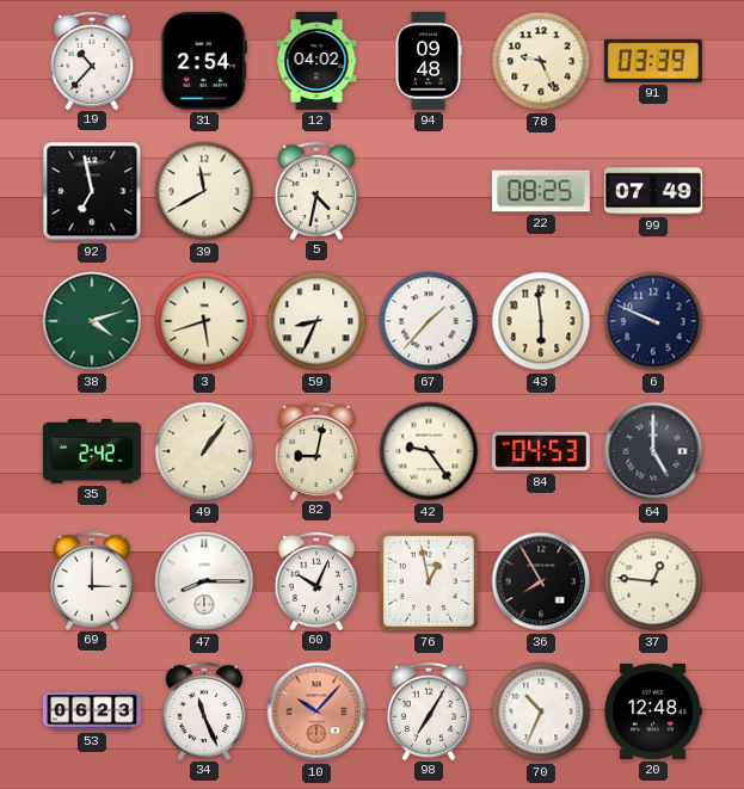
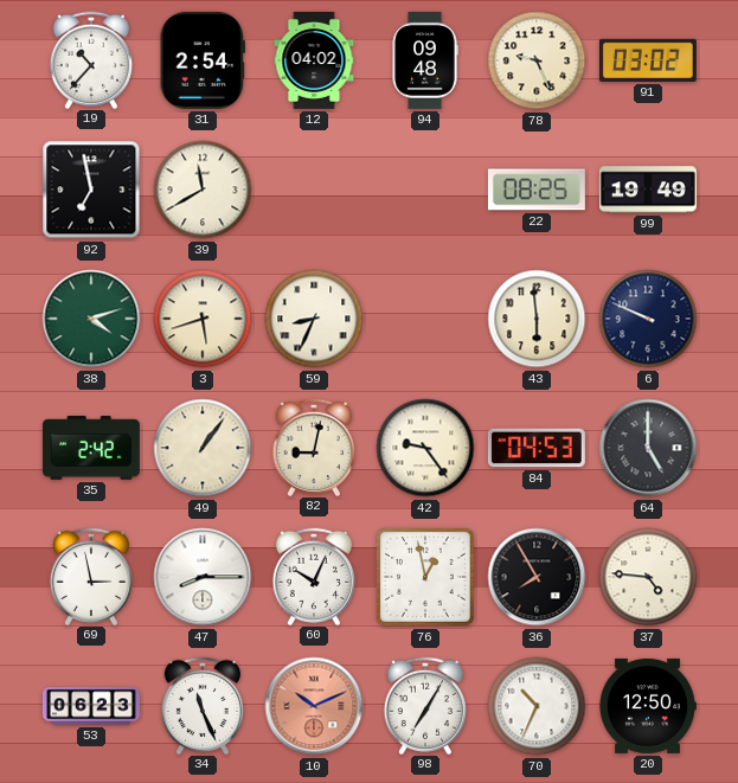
91: 03:39 -> 03:02 (648, 60)
5: 4:32 -> none (315, 190)
99: 07:49 -> 19:49 (648, 190)
67: 1:37 -> none (429, 321)
69: 3:00 -> 2:58 (90, 576)
37: 12:46 -> 4:46 (648, 577)
10: 10:07 -> 10:11 (314, 706)
20: 12:48 -> 12:50 (648, 706)
